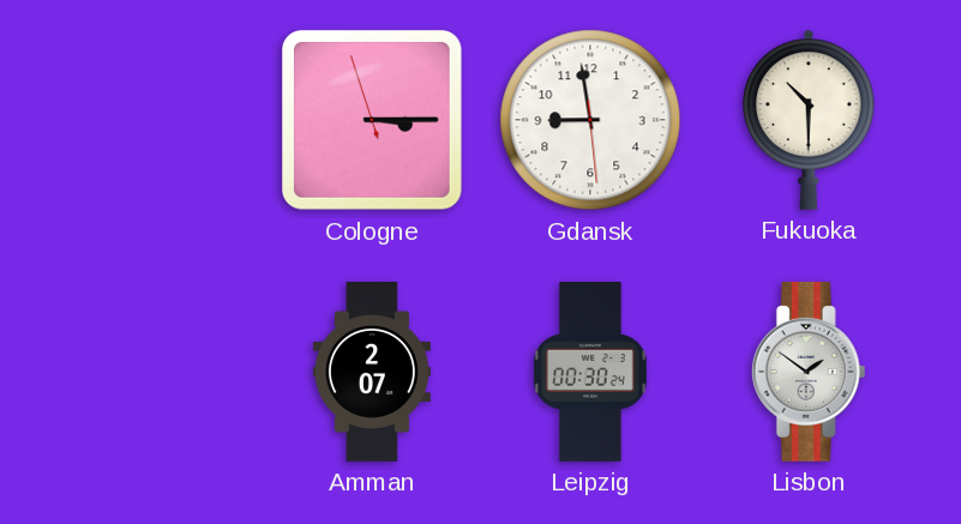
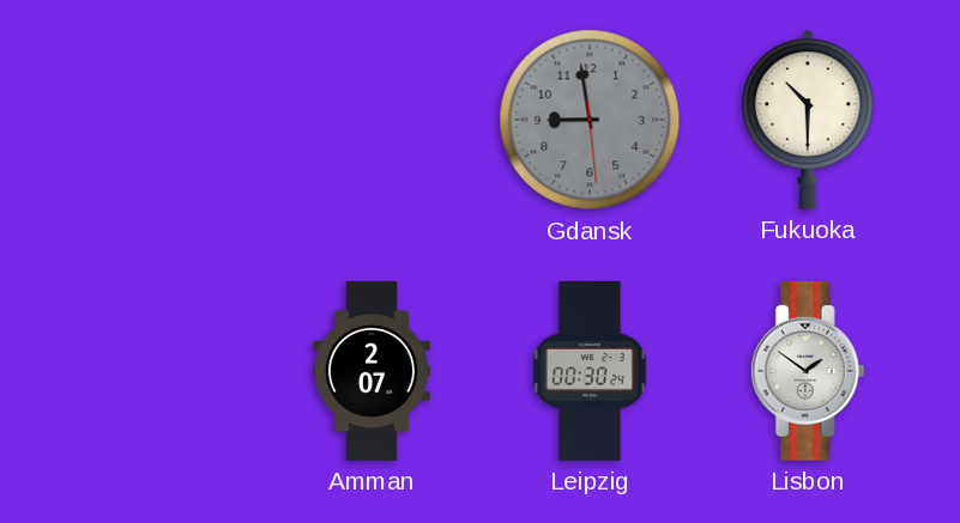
Cologne: 3:14 -> none (372, 120)
Gdansk dial: white -> grey (590, 120)
